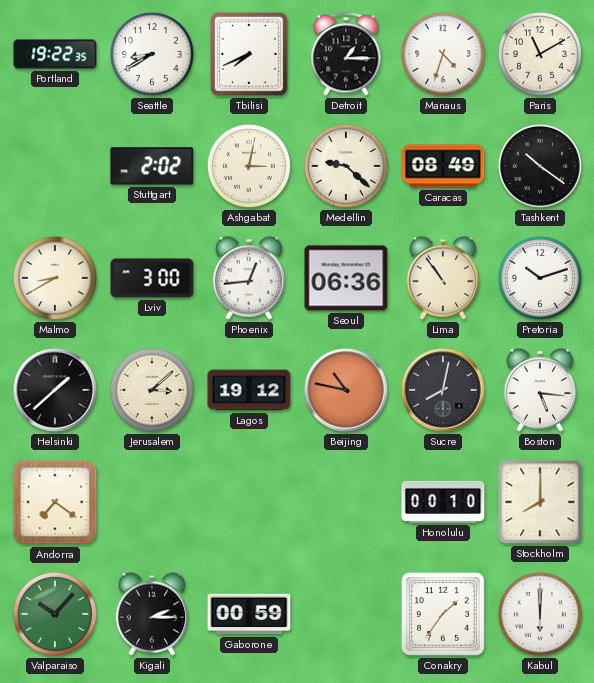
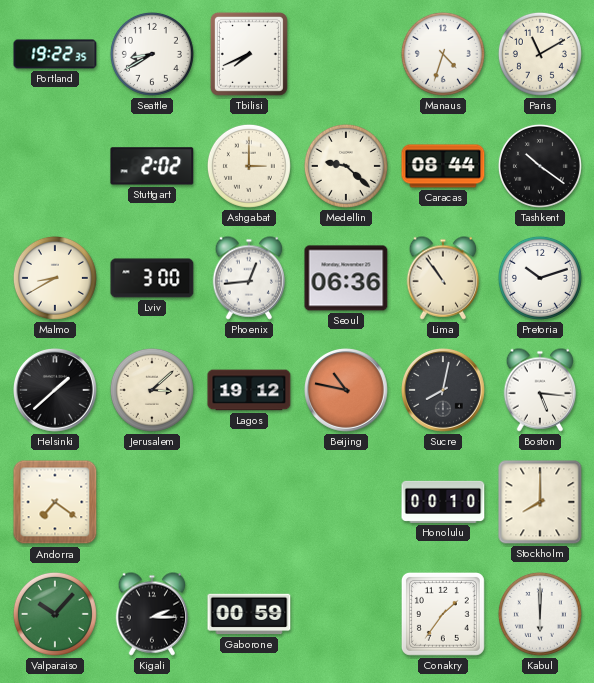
Detroit: 1:15 -> none (346, 54)
Ashgabat: 3:02 -> 3:00 (249, 166)
Caracas: 08:49 -> 08:44 (443, 166)
